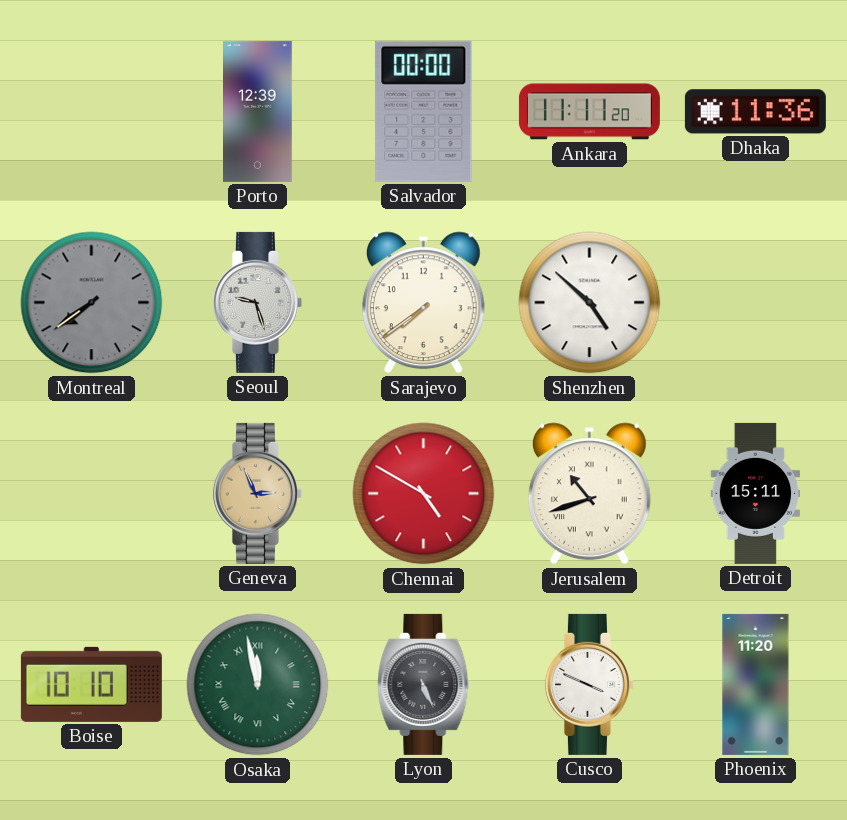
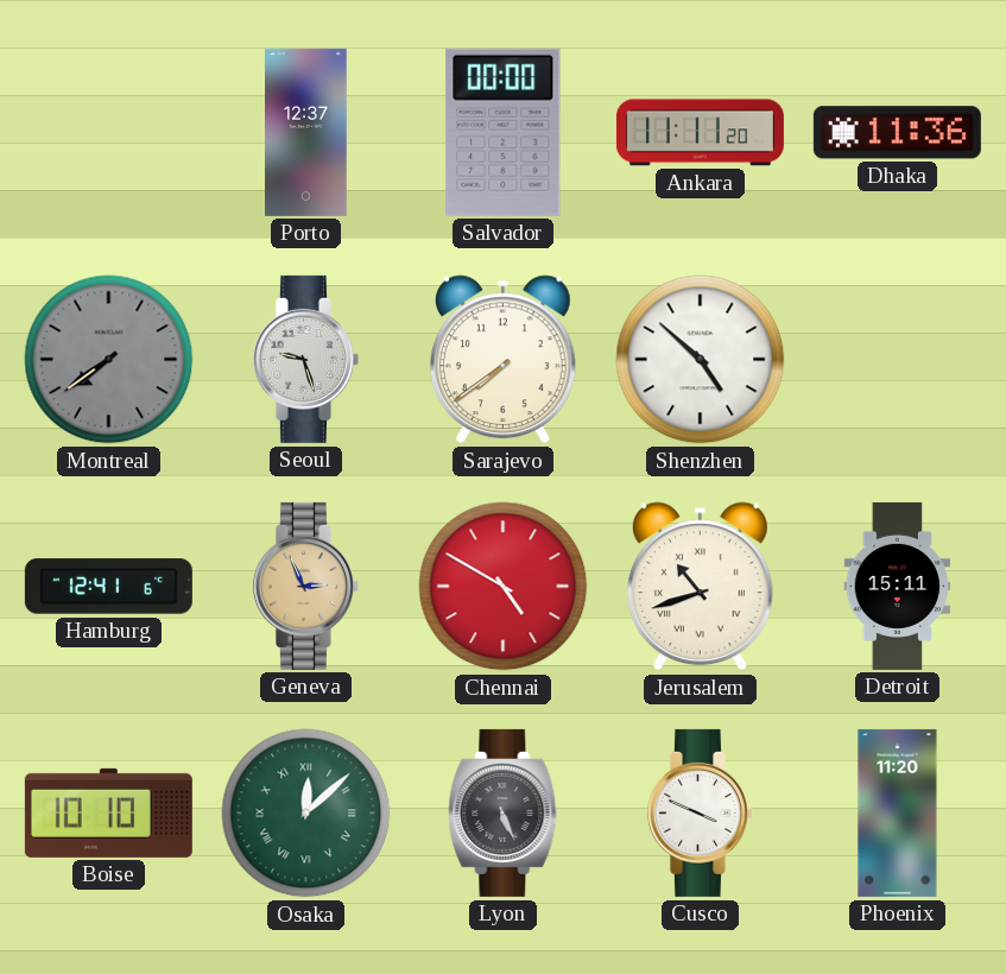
Porto: 12:39 -> 12:37 (306, 132)
Hamburg: none -> 12:41 (108, 587)
Osaka: 11:58 -> 12:08 (306, 814)
